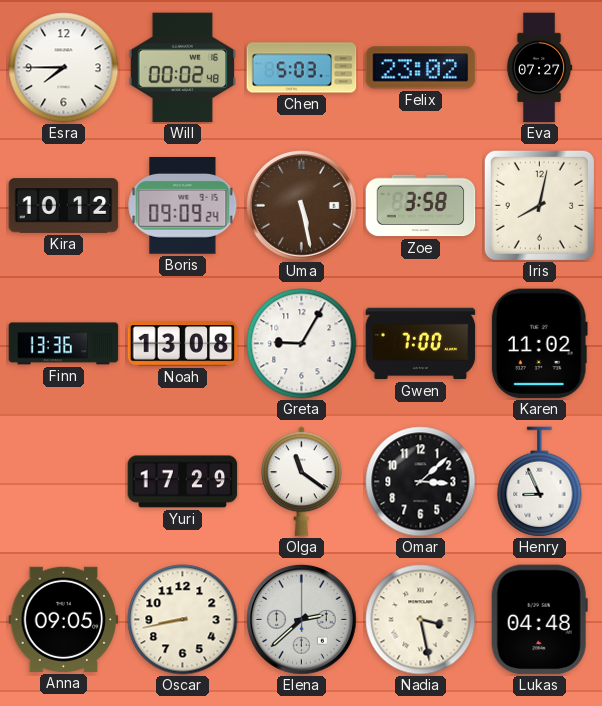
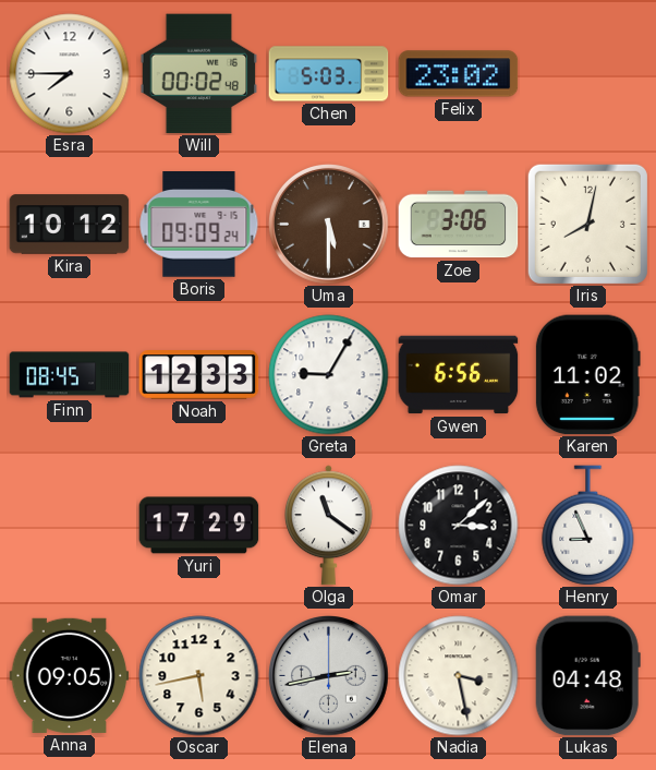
Eva: 07:27 -> none (539, 68)
Uma: 5:28 -> 5:30 (329, 225)
Zoe: 3:58 -> 3:06 (459, 225)
Finn: 13:36 -> 08:45 (70, 375)
Noah: 13:08 -> 12:33 (199, 375)
Gwen: 7:00 -> 6:56 (459, 375)
Oscar: 8:43 -> 5:43 (199, 676)
Elena: 2:38 -> 2:43 (329, 676)
